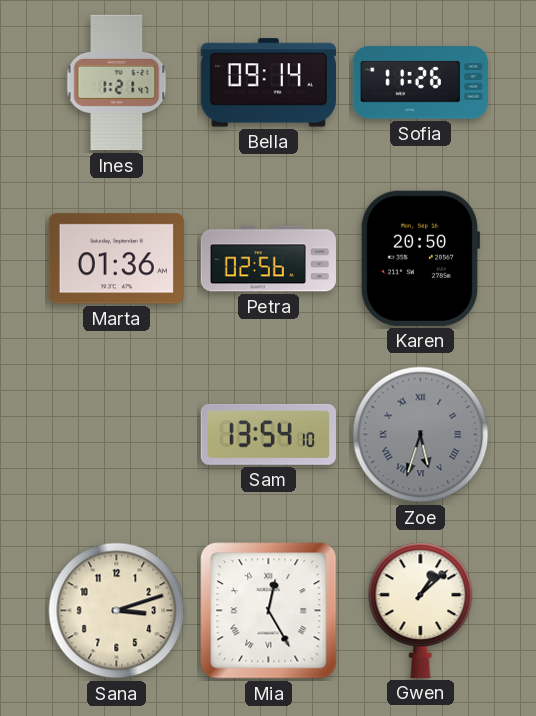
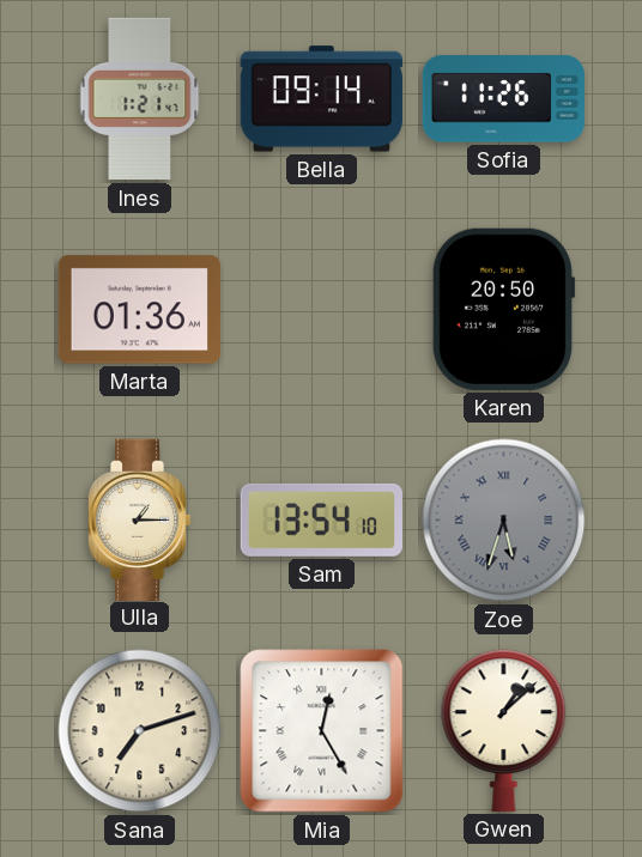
Petra: 02:56 -> none (268, 259)
Ulla: none -> 1:15 (139, 519)
Sana: 3:12 -> 7:12 (140, 731)
